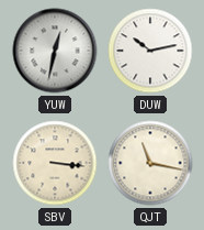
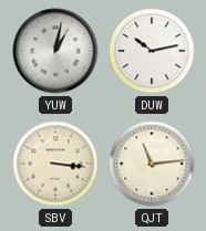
YUW: 12:32 -> 1:02 (55, 51)
QJT: 11:17 -> 11:14 (152, 164)
